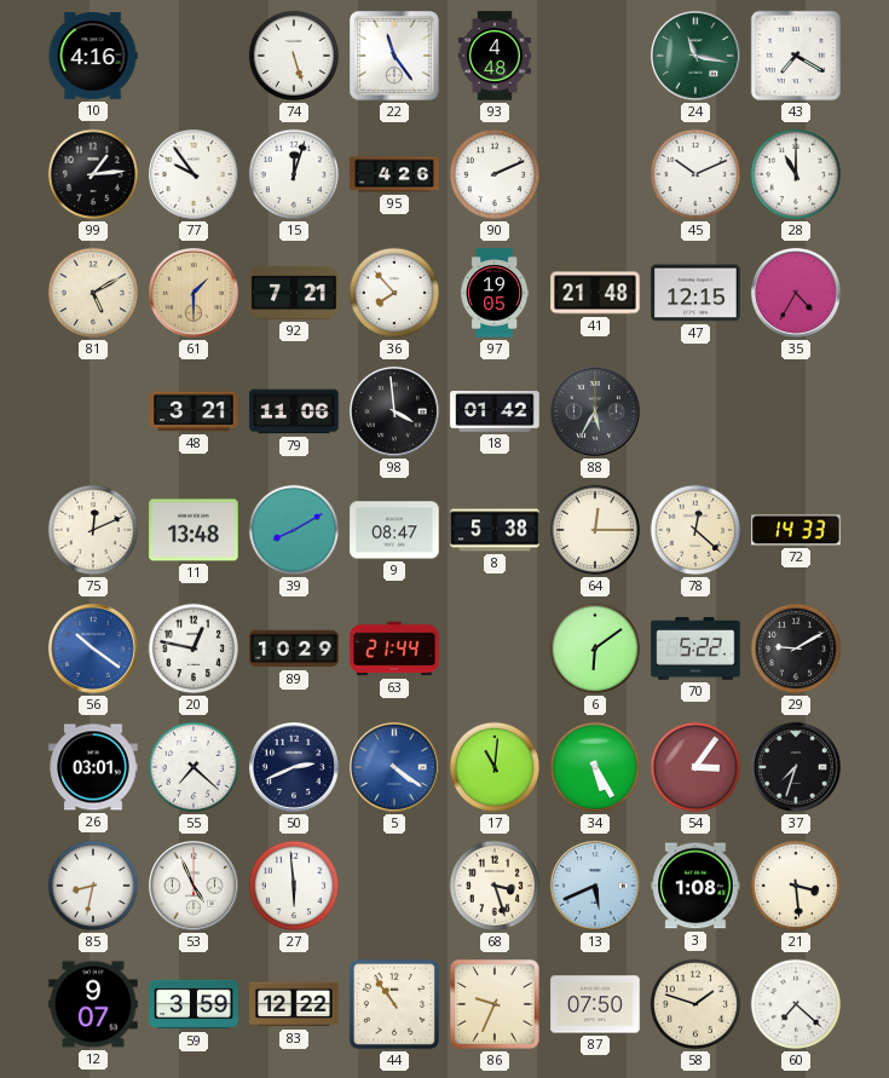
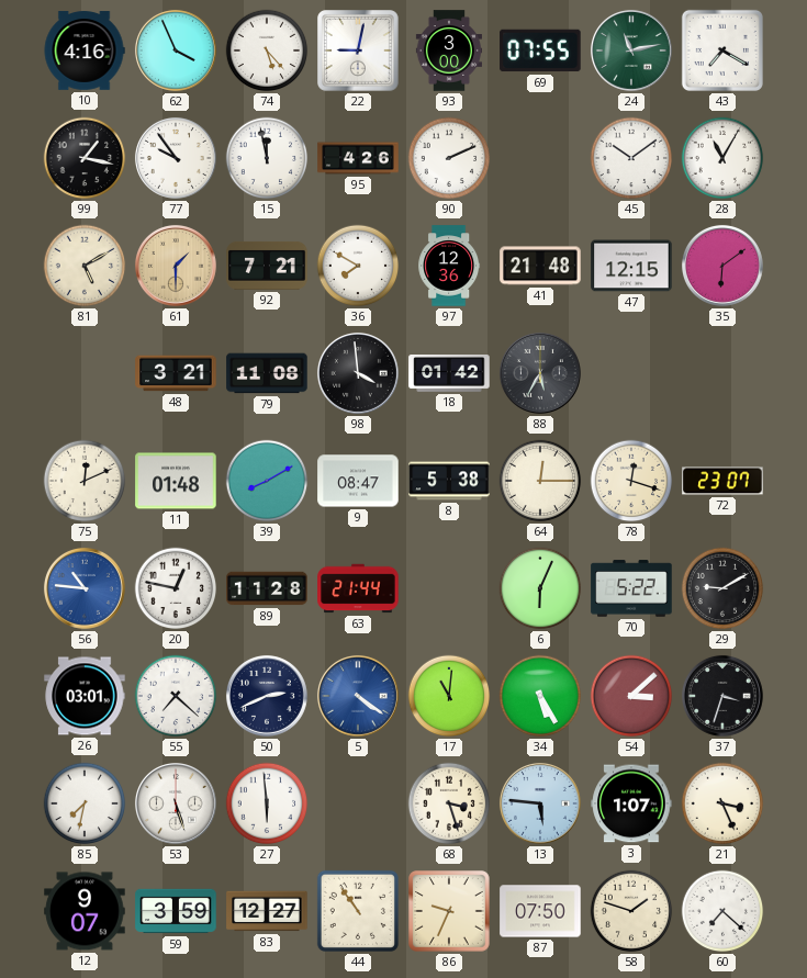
62: none -> 3:56 (176, 50)
74: 5:27 -> 5:23 (267, 50)
22: 11:24 -> 9:02 (359, 52)
93: 4:48 -> 3:00 (448, 50)
69: none -> 07:55 (540, 50)
24: 11:17 -> 11:13 (631, 50)
99: 1:14 -> 1:17 (85, 158)
15: 12:03 -> 11:58 (267, 158)
45: 10:11 -> 10:09 (631, 158)
28: 11:00 -> 11:05 (722, 158)
36: 7:53 -> 7:50 (358, 266)
97: 19:05 -> 12:36 (449, 266)
35: 4:35 -> 6:09 (722, 266)
79: 11:06 -> 11:08 (267, 373)
11: 13:48 -> 01:48 (176, 481)
78: 12:22 -> 12:18 (631, 481)
72: 14:33 -> 23:07 (722, 481)
56: 10:21 -> 10:46 (85, 588)
89: 10:29 -> 11:28 (267, 588)
6: 6:09 -> 6:04 (540, 588)
54: 3:06 -> 3:08 (631, 696)
37: 7:33 -> 3:33 (722, 696)
85: 8:32 -> 7:32 (85, 803)
53: 4:56 -> 5:27 (176, 803)
13: 5:41 -> 5:46 (540, 803)
3: 1:08 -> 1:07 (631, 803)
21: 3:29 -> 3:26 (722, 803)
83: 12:22 -> 12:27 (267, 911)
